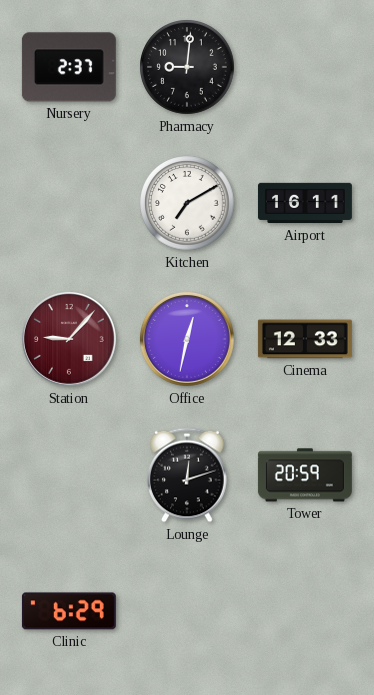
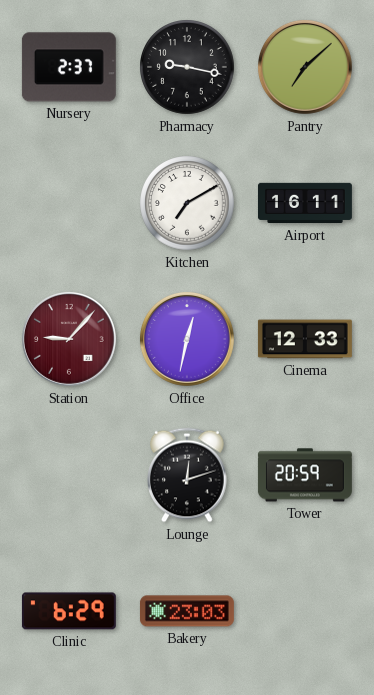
Pharmacy: 9:01 -> 9:17 (187, 67)
Pantry: none -> 7:08 (305, 67)
Bakery: none -> 23:03 (187, 611)
